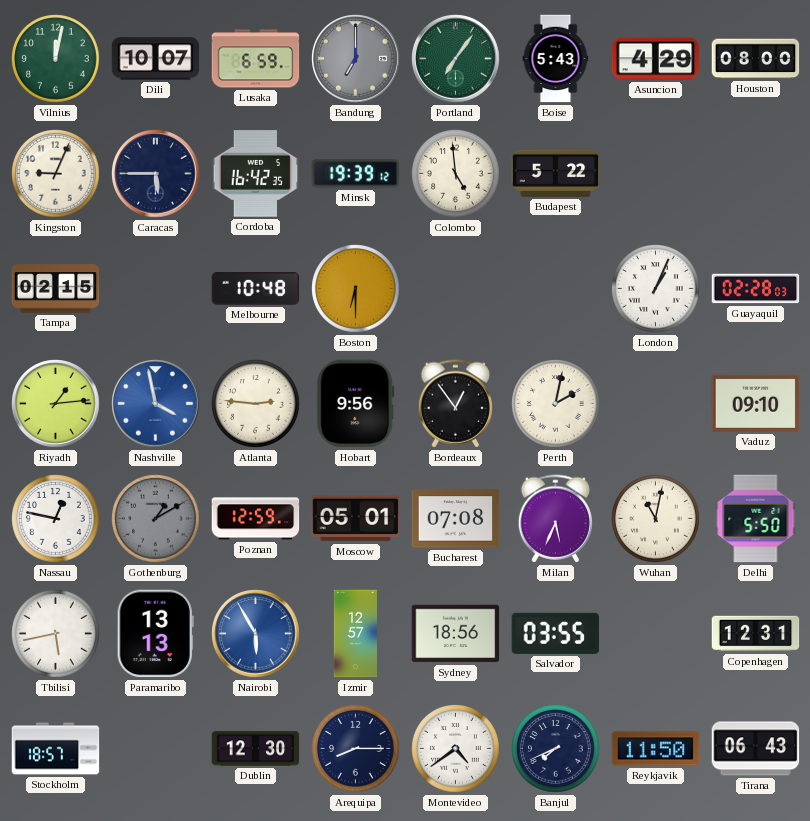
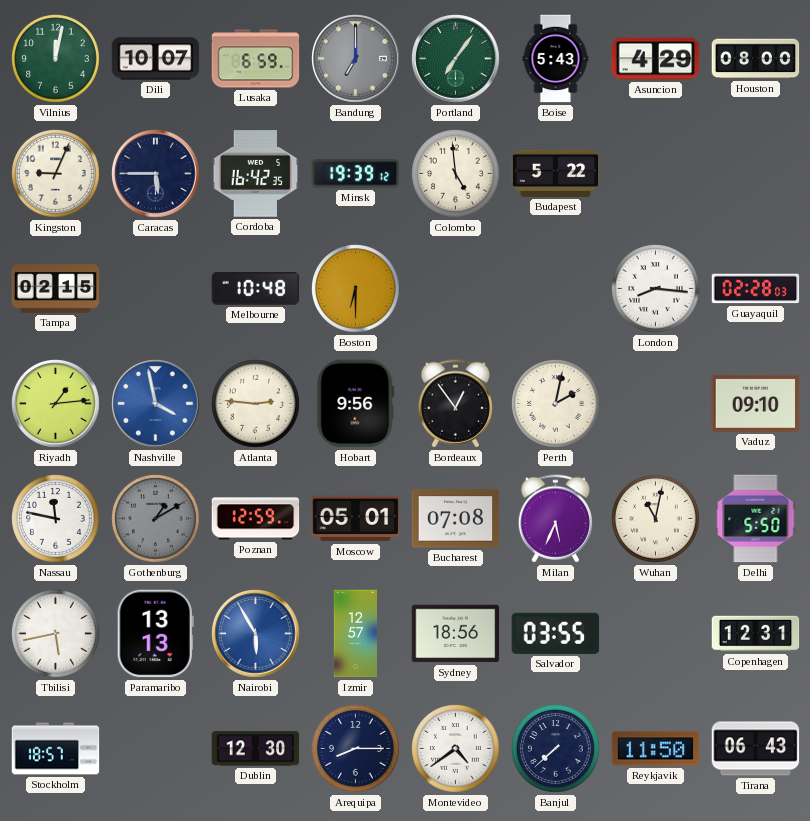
London: 1:04 -> 8:16 (656, 289)
Nassau: 12:47 -> 11:47 (56, 519)
Banjul: 7:41 -> 7:38 (556, 749)
